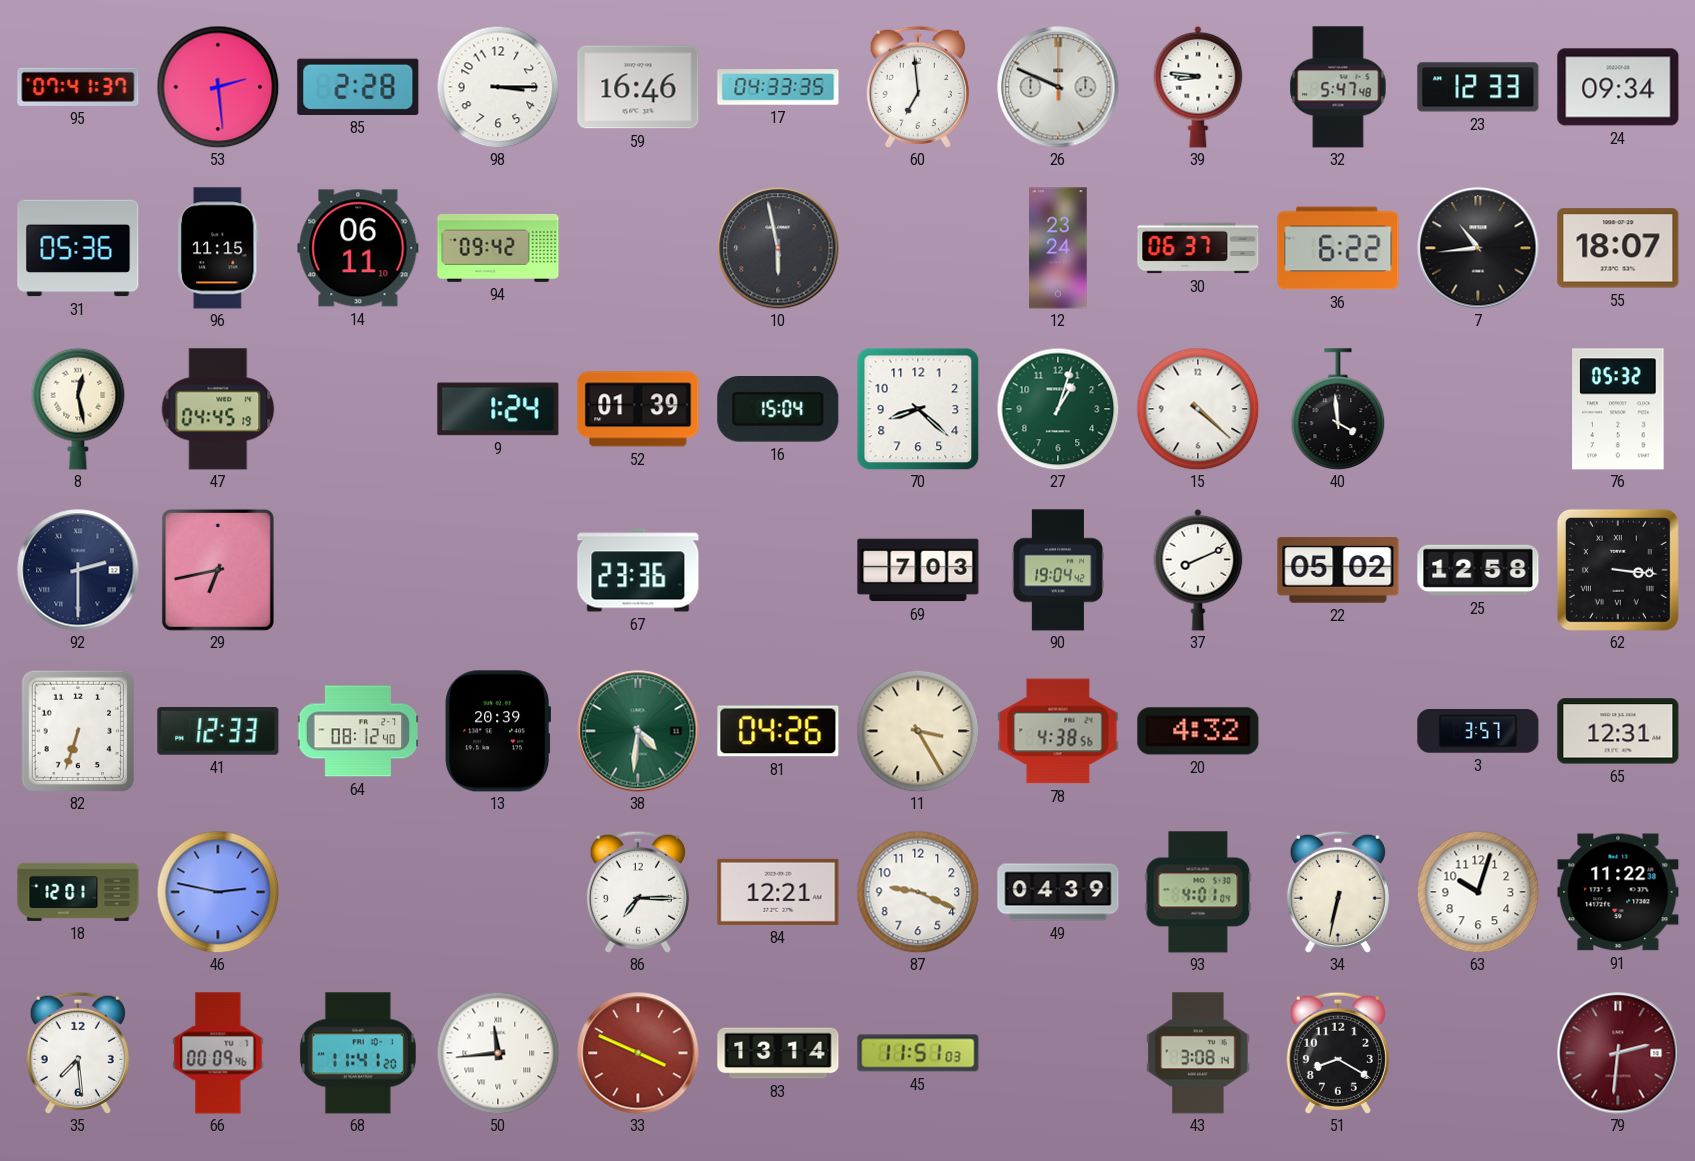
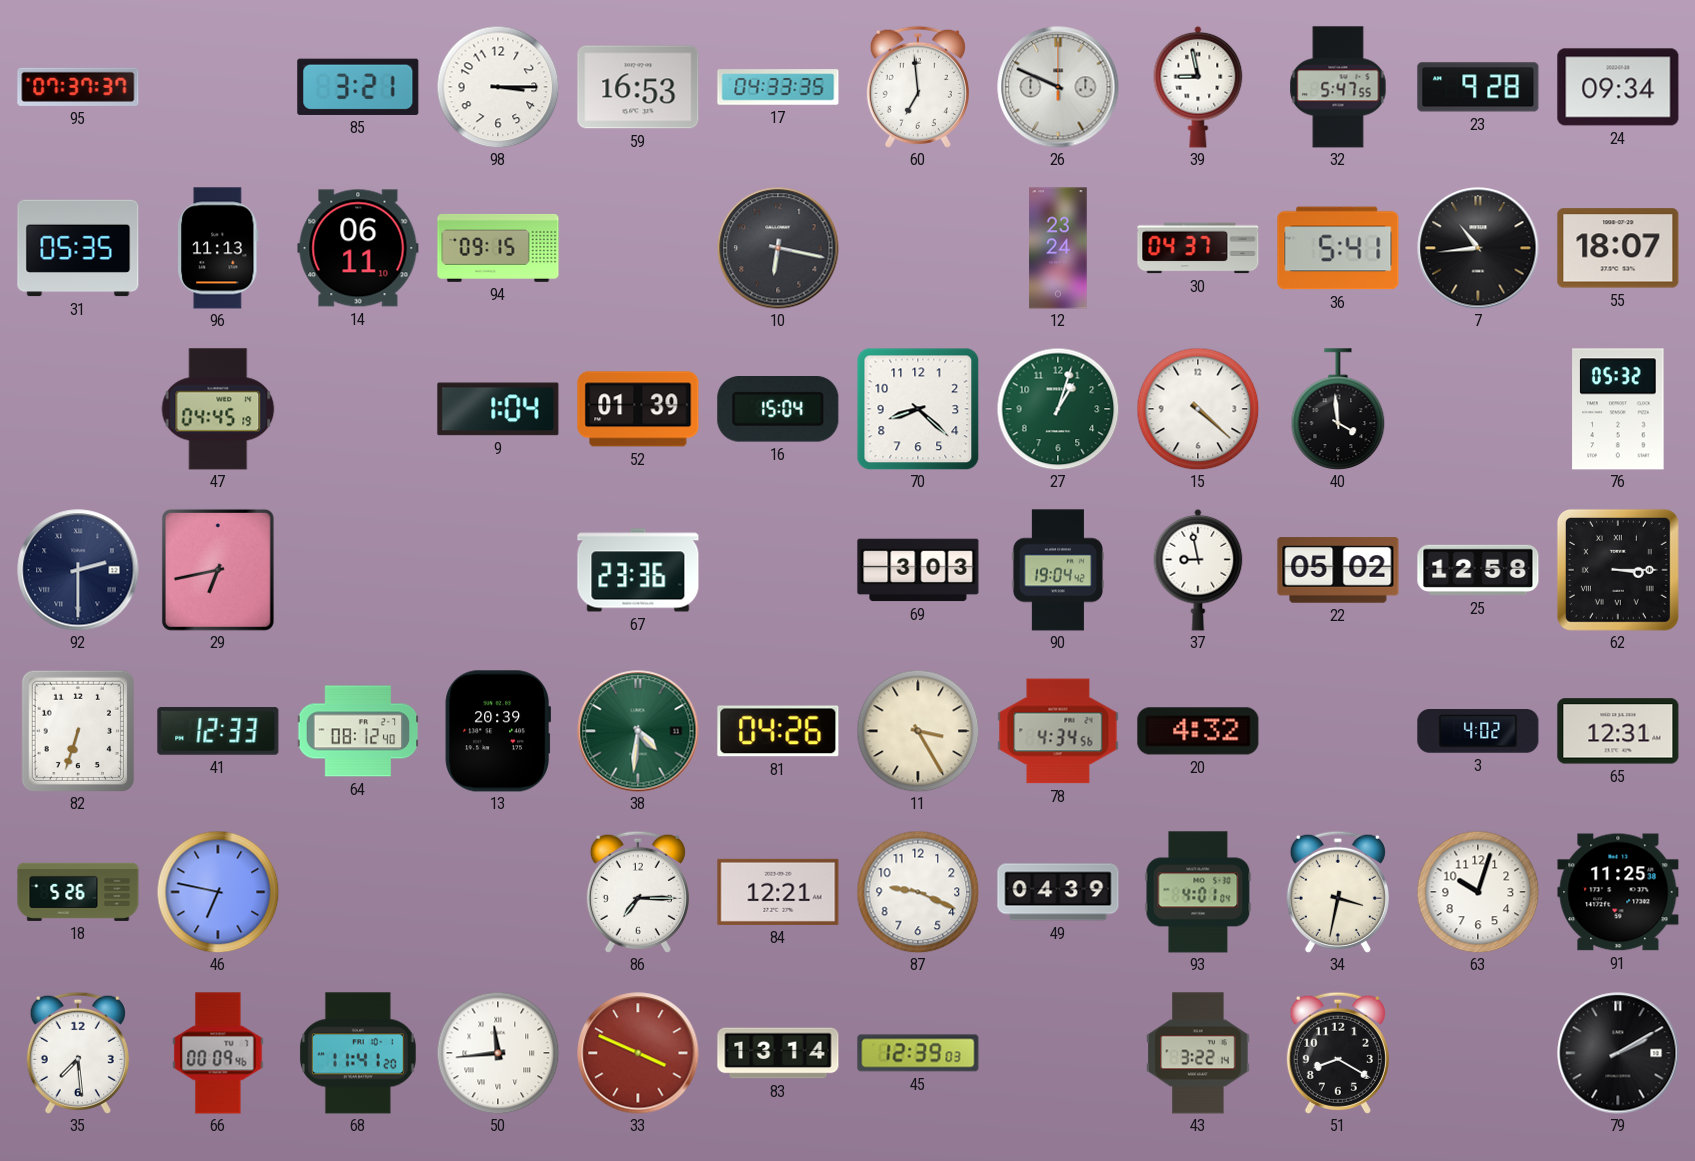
95: 07:41 -> 07:37 (78, 87)
53: 2:29 -> none (218, 87)
85: 2:28 -> 3:21 (358, 87)
59: 16:46 -> 16:53 (638, 87)
39: 8:46 -> 8:58 (1198, 87)
32: 5:47:48 -> 5:47:55 (1338, 87)
23: 12:33 -> 9:28 (1478, 87)
31: 05:36 -> 05:35 (78, 248)
96: 11:15 -> 11:13 (218, 248)
94: 09:42 -> 09:15 (498, 248)
10: 5:58 -> 6:17 (778, 248)
30: 06:37 -> 04:37 (1198, 248)
36: 6:22 -> 5:41 (1338, 248)
8: 12:28 -> none (78, 409)
9: 1:24 -> 1:04 (498, 409)
69: 7:03 -> 3:03 (918, 570)
37: 8:11 -> 8:58 (1198, 570)
62: 3:16 -> 3:15 (1618, 570)
78: 4:38 -> 4:34 (1058, 731)
3: 3:57 -> 4:02 (1478, 732)
18: 12:01 -> 5:26 (78, 892)
46: 2:47 -> 6:47 (218, 892)
34: 6:32 -> 3:32 (1338, 892)
91: 11:22 -> 11:25 (1618, 892)
45: 11:51 -> 12:39 (918, 1053)
43: 3:08 -> 3:22 (1198, 1053)
79: 2:31 -> 2:10 (1618, 1053)
79 dial: burgundy -> black (1618, 1053)
